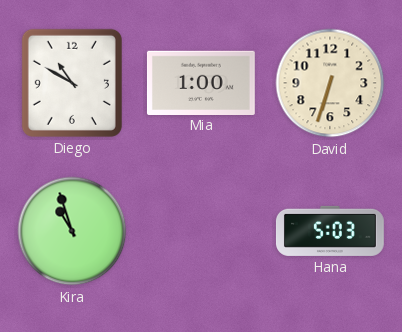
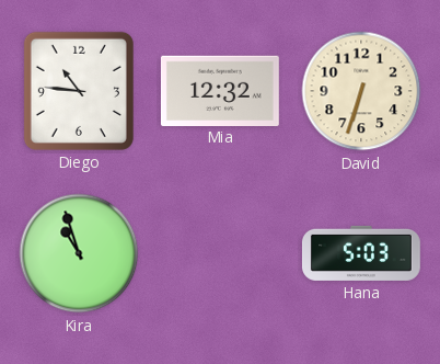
Diego: 10:50 -> 10:46 (79, 91)
Mia: 1:00 -> 12:32 (220, 90)
